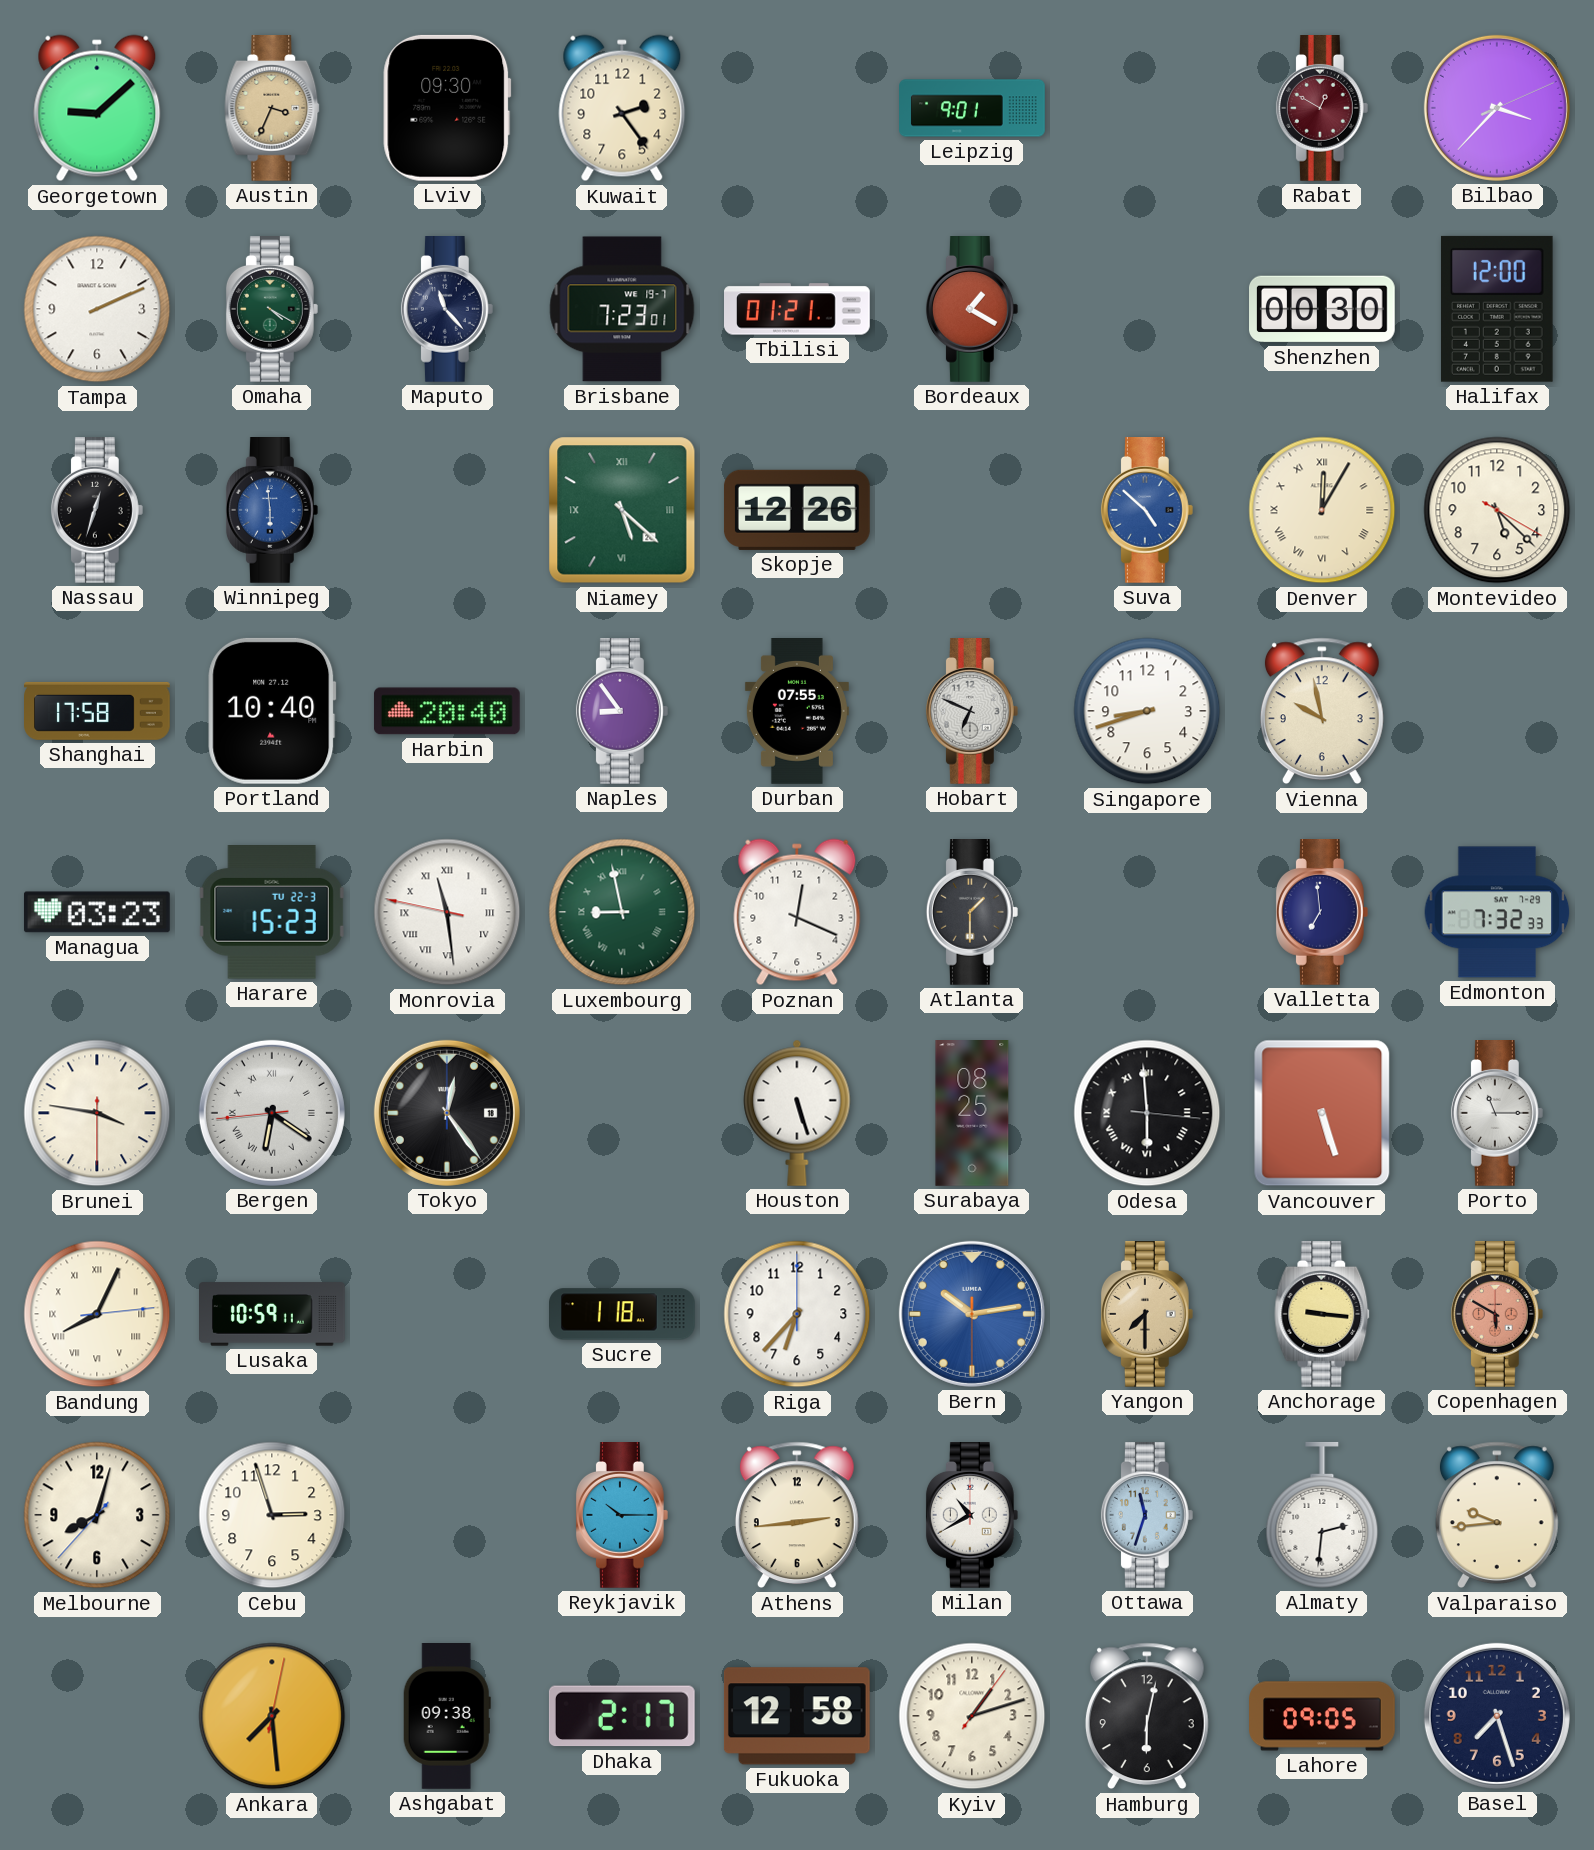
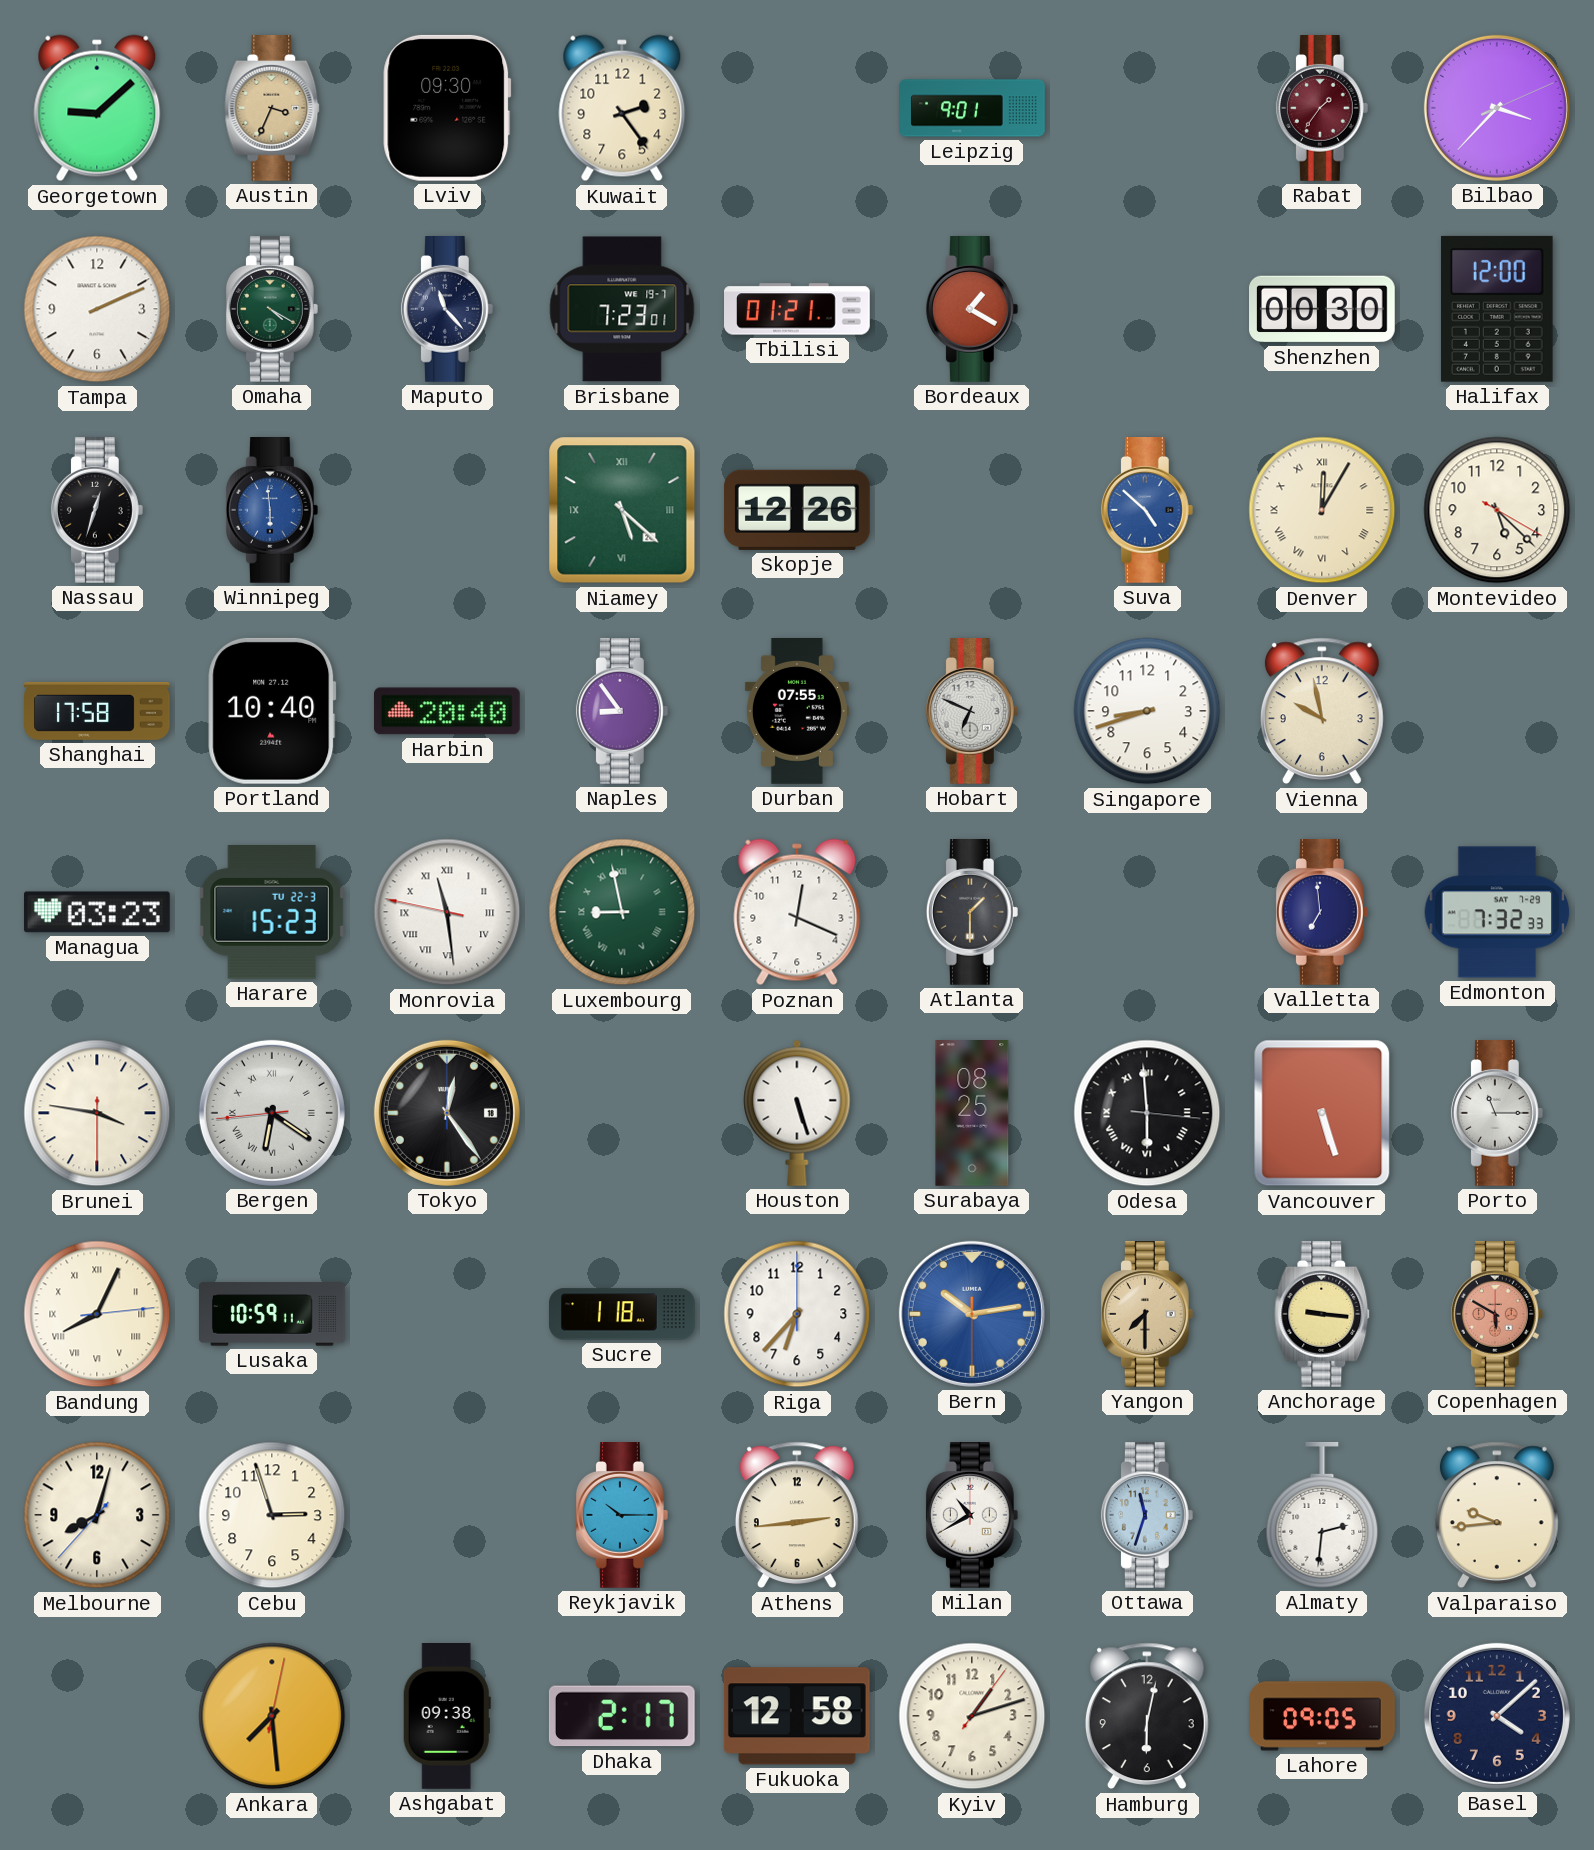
Rabat: 12:50 -> 1:36 (1322, 109)
Basel: 7:27 -> 4:08 (1497, 1716)
